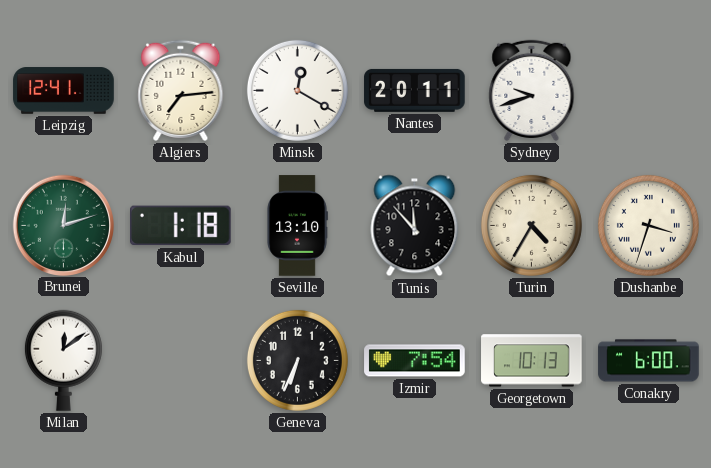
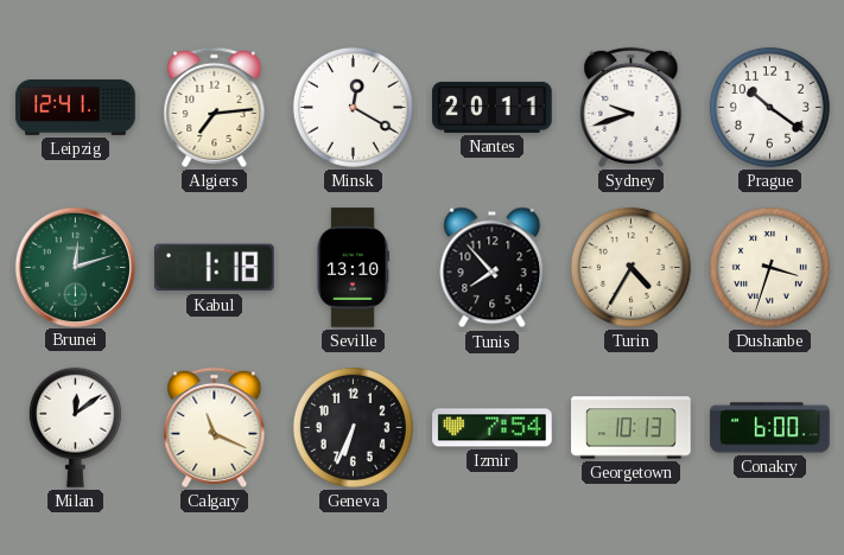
Prague: none -> 10:21 (769, 107)
Tunis: 11:53 -> 7:53 (493, 268)
Calgary: none -> 11:19 (215, 427)
